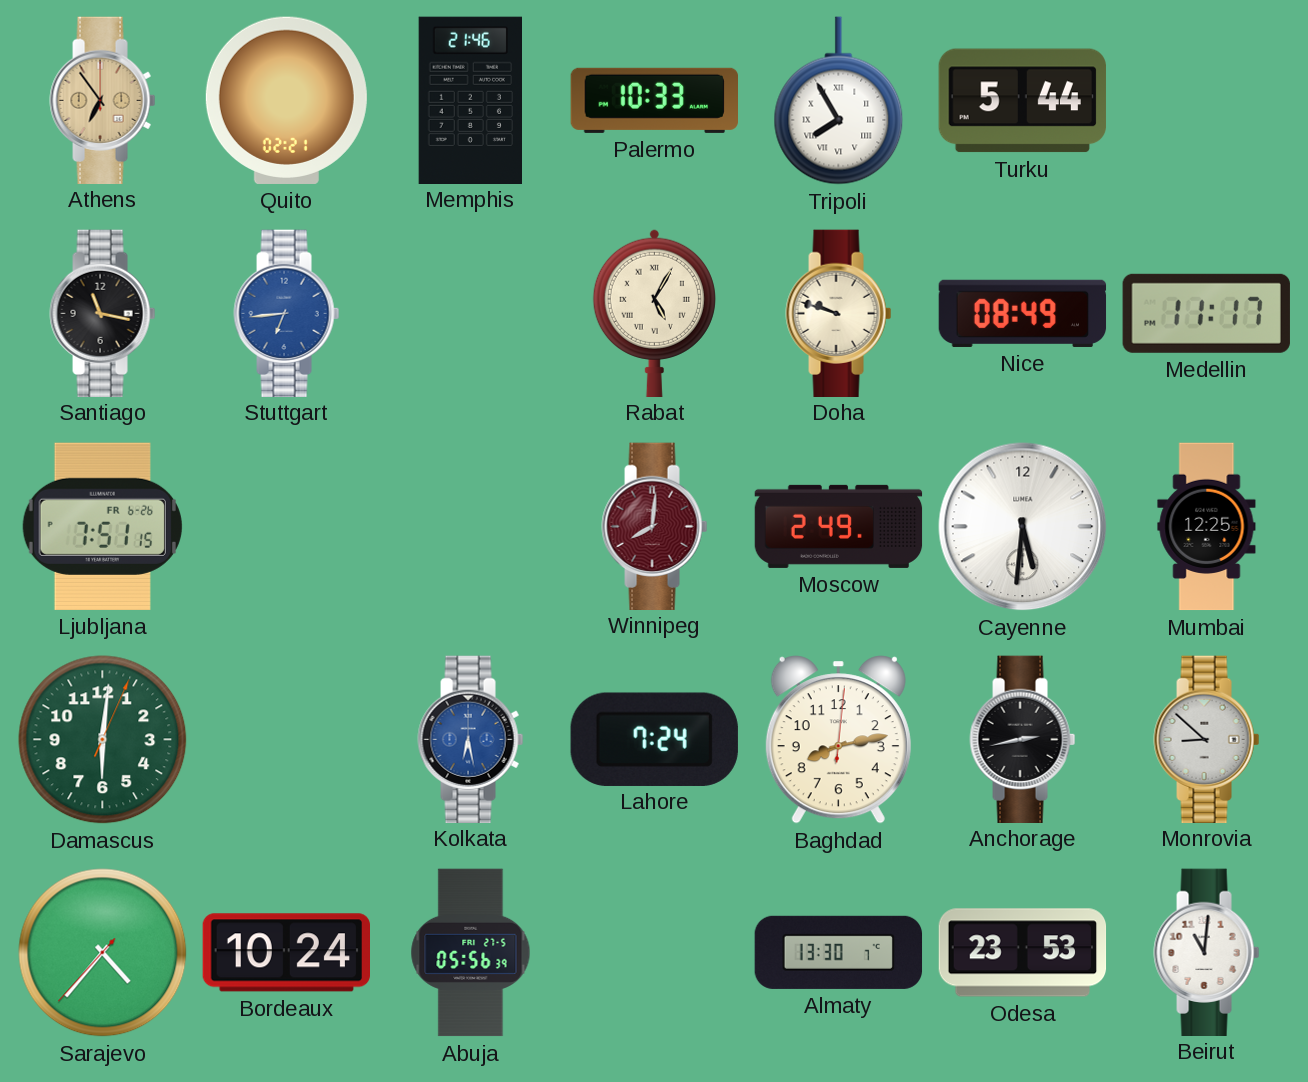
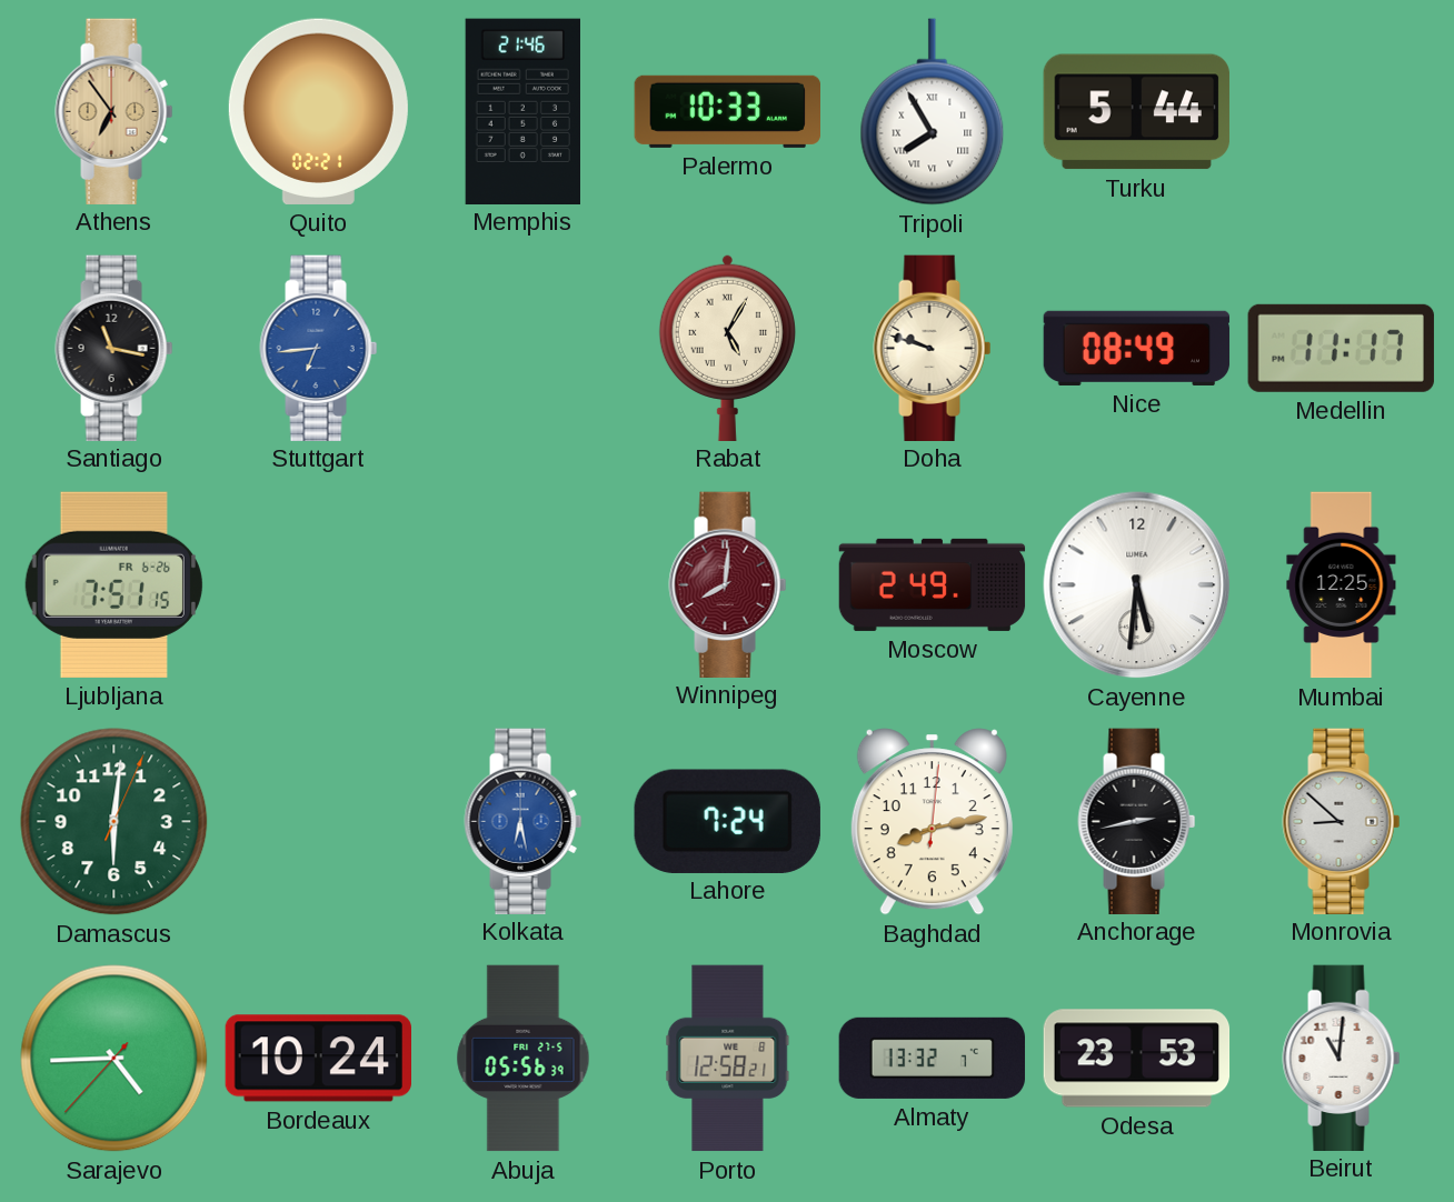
Sarajevo: 4:36 -> 4:44 (114, 1059)
Porto: none -> 12:58 (728, 1059)
Almaty: 13:30 -> 13:32 (933, 1058)
